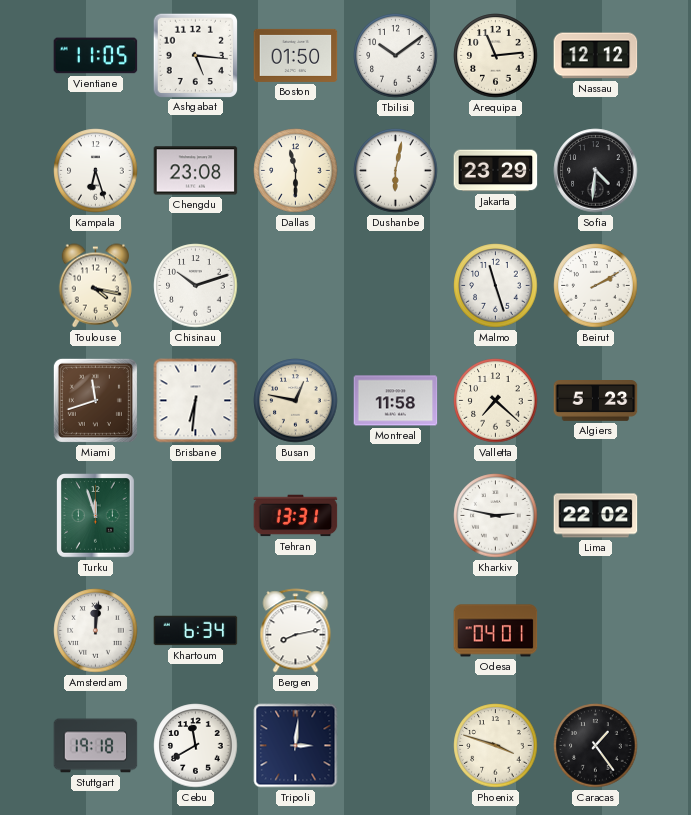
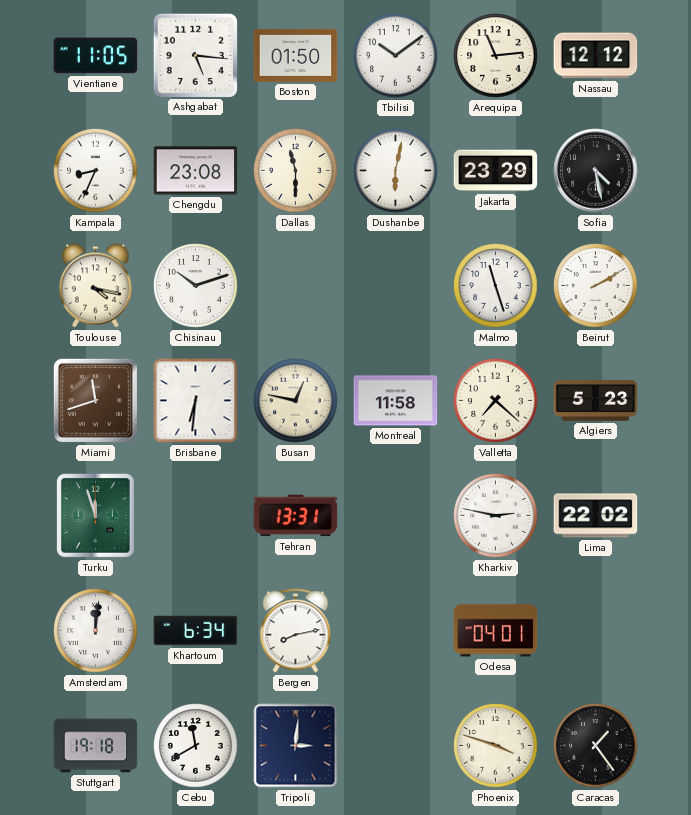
Kampala: 6:27 -> 8:34 (96, 171)
Sofia: 4:31 -> 4:28 (596, 171)
